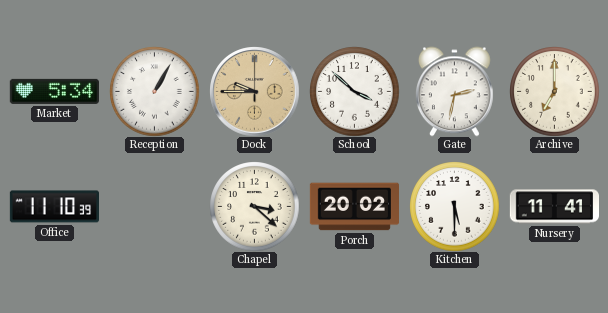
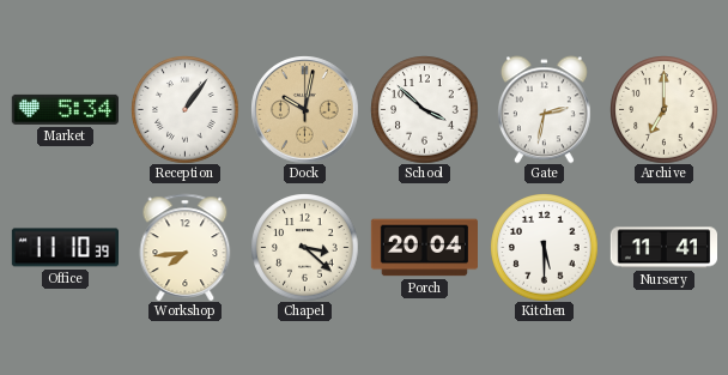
Reception: 1:05 -> 1:06 (184, 109)
Dock: 9:45 -> 10:02 (304, 109)
Workshop: none -> 7:44 (186, 247)
Porch: 20:02 -> 20:04 (424, 248)
